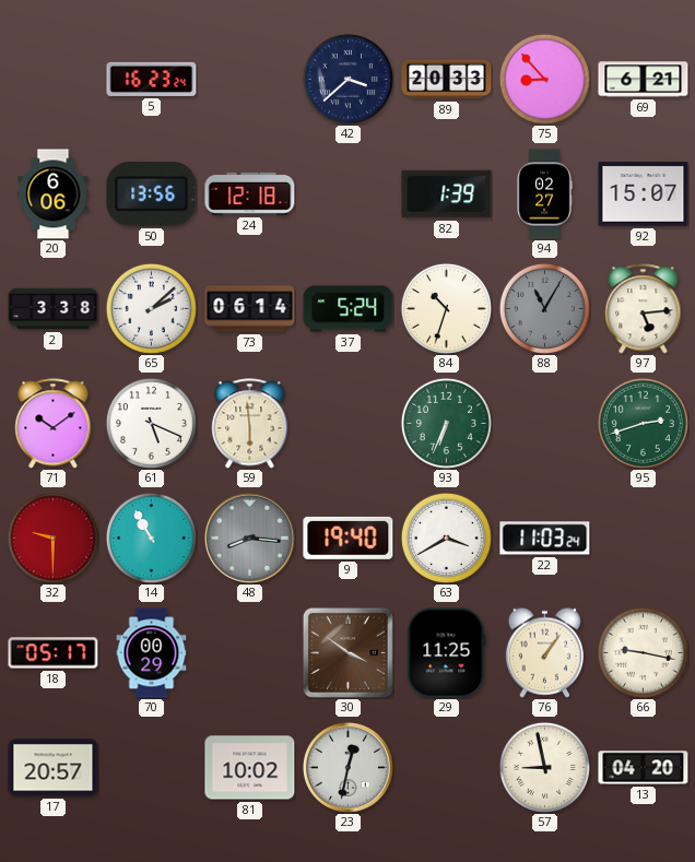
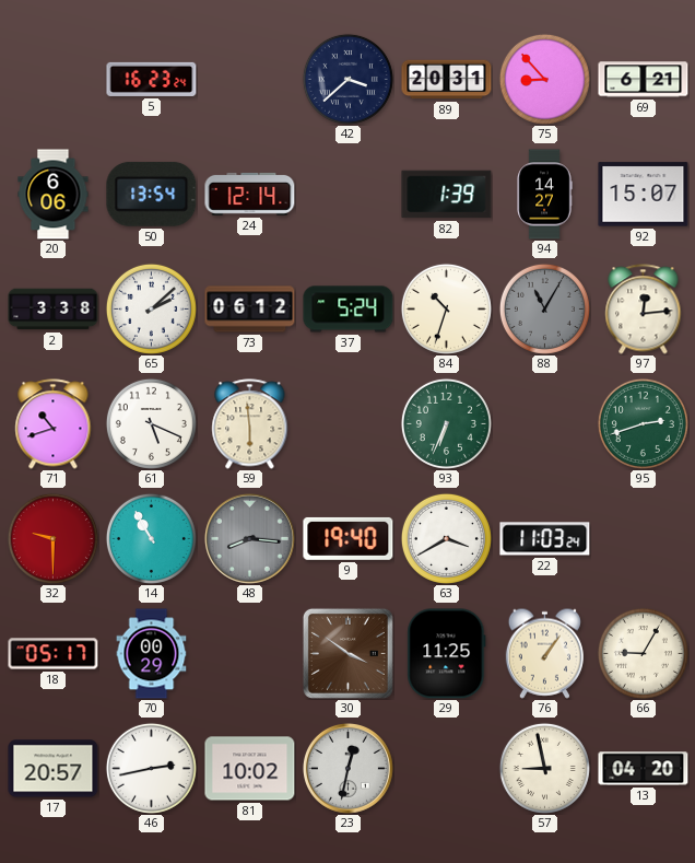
89: 20:33 -> 20:31 (447, 80)
50: 13:56 -> 13:54 (152, 194)
24: 12:18 -> 12:14 (250, 194)
94: 02:27 -> 14:27 (544, 195)
73: 06:14 -> 06:12 (250, 310)
97: 5:14 -> 12:14 (644, 310)
71: 10:09 -> 10:42 (54, 424)
66: 9:17 -> 9:05 (643, 653)
46: none -> 2:43 (151, 768)
